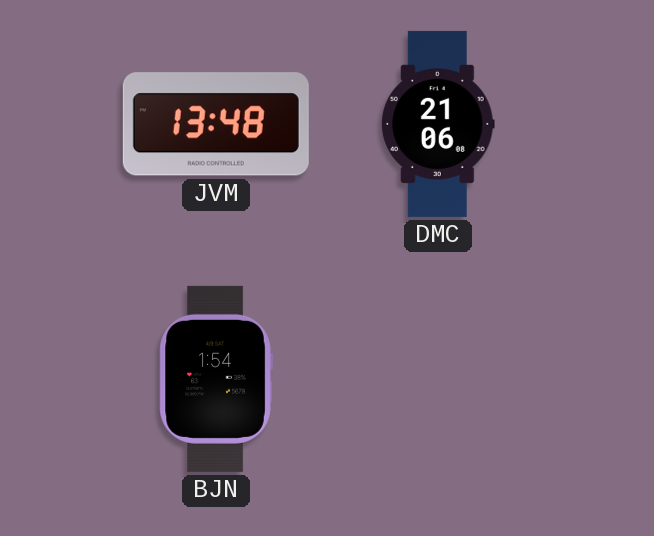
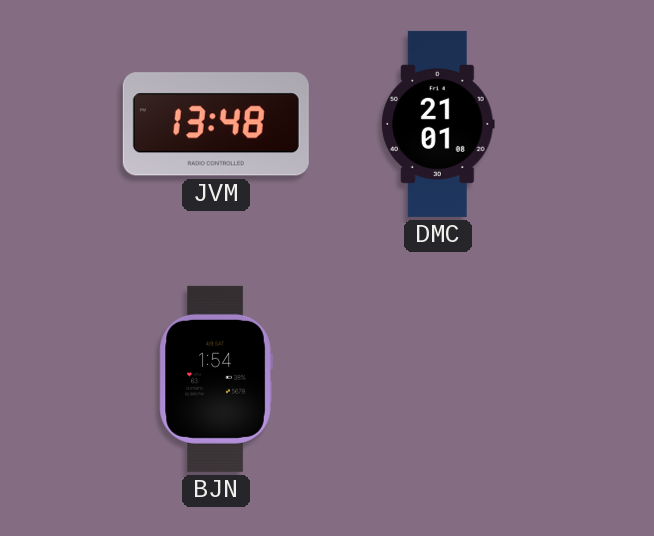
DMC: 21:06 -> 21:01 (439, 124)
